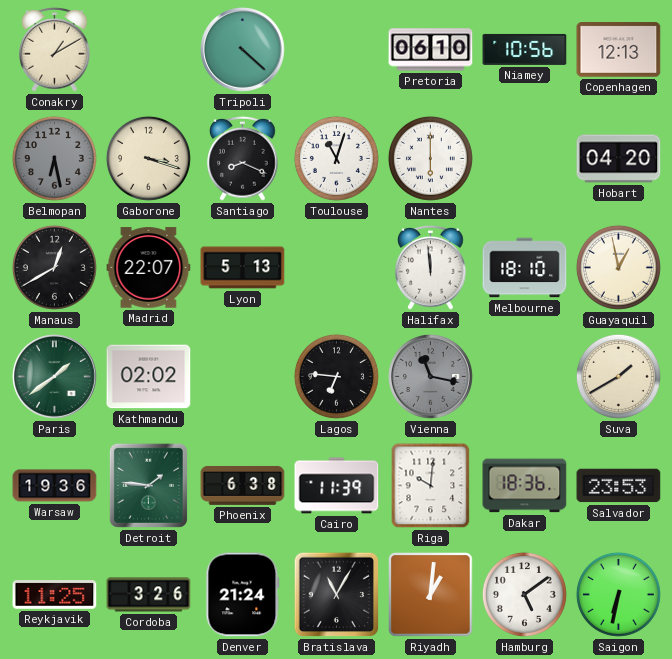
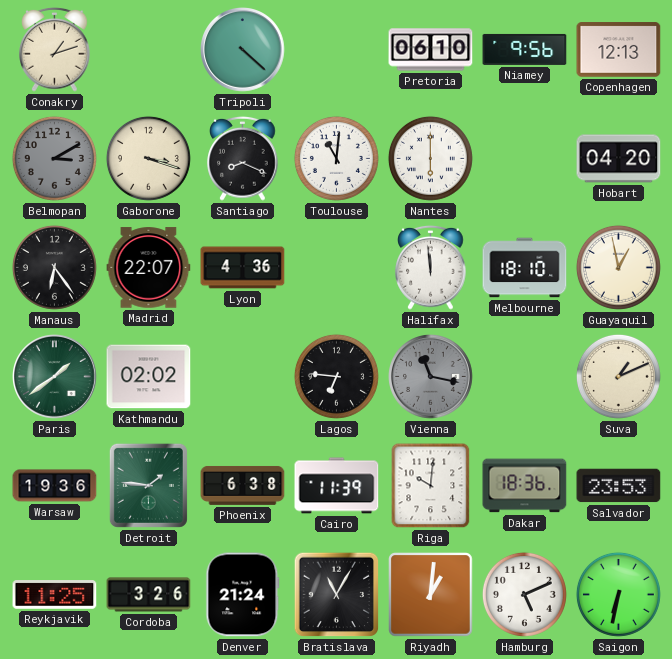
Conakry: 1:10 -> 1:12 (55, 49)
Niamey: 10:56 -> 9:56 (525, 49)
Belmopan: 6:28 -> 3:10 (54, 158)
Toulouse: 11:03 -> 11:01 (336, 158)
Manaus: 12:40 -> 6:24 (54, 267)
Lyon: 5:13 -> 4:36 (243, 268)
Suva: 1:40 -> 1:11 (618, 376)
Hamburg: 5:09 -> 5:11 (524, 594)
